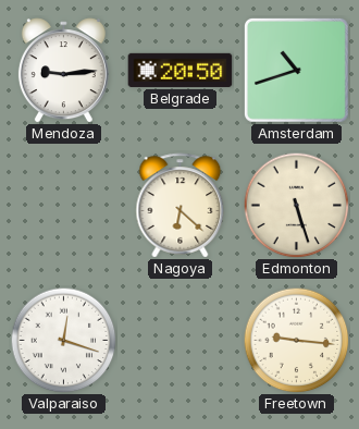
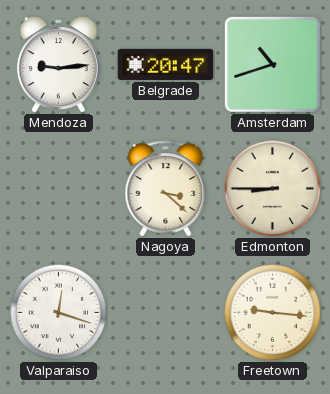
Belgrade: 20:50 -> 20:47 (166, 64)
Nagoya: 6:22 -> 3:22 (166, 189)
Edmonton: 5:27 -> 8:45 (272, 188)
